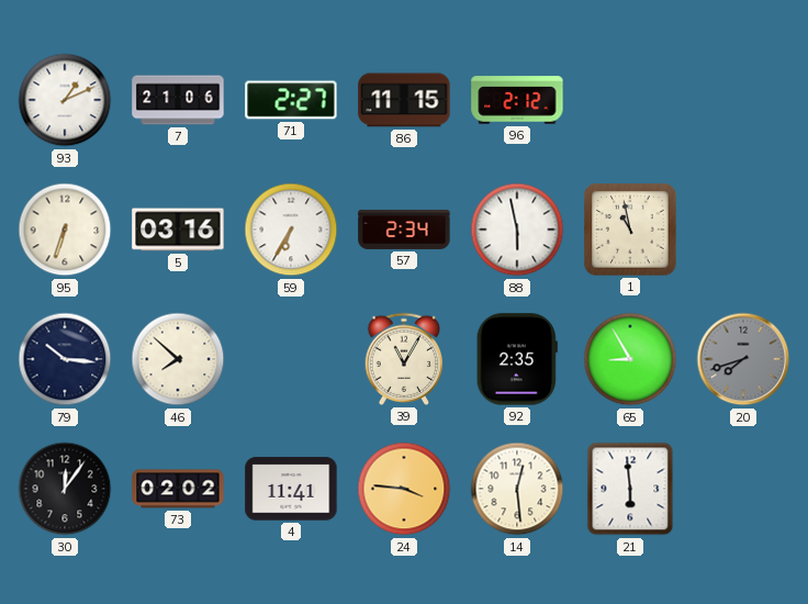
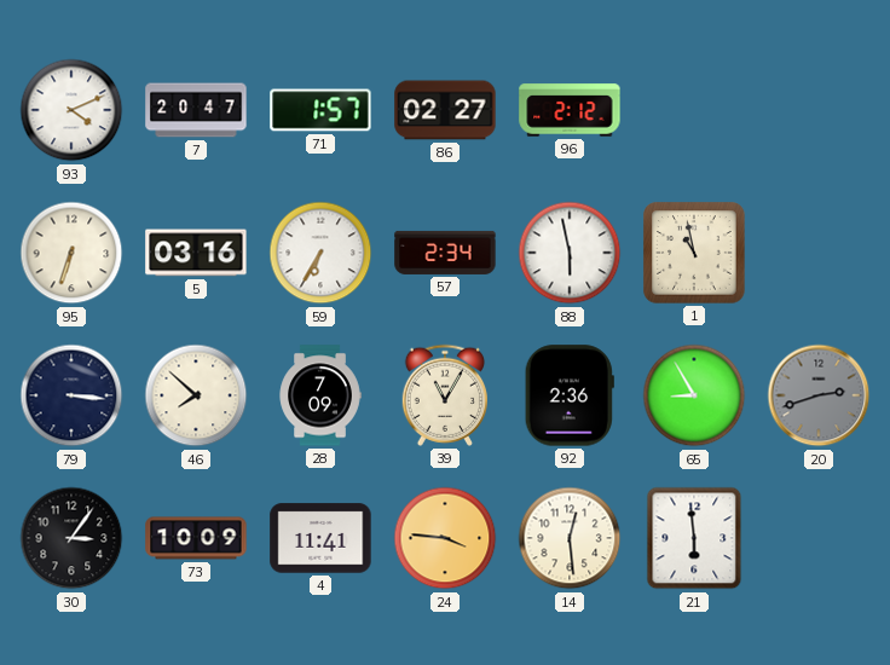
93: 1:11 -> 4:11 (71, 110)
7: 21:06 -> 20:47 (196, 110)
71: 2:27 -> 1:57 (320, 110)
86: 11:15 -> 02:27 (445, 110)
79: 10:16 -> 3:16 (71, 395)
28: none -> 7:09 (320, 395)
92: 2:35 -> 2:36 (570, 395)
20: 7:42 -> 2:42 (819, 395)
30: 12:06 -> 3:06 (71, 538)
73: 02:02 -> 10:09 (196, 538)
